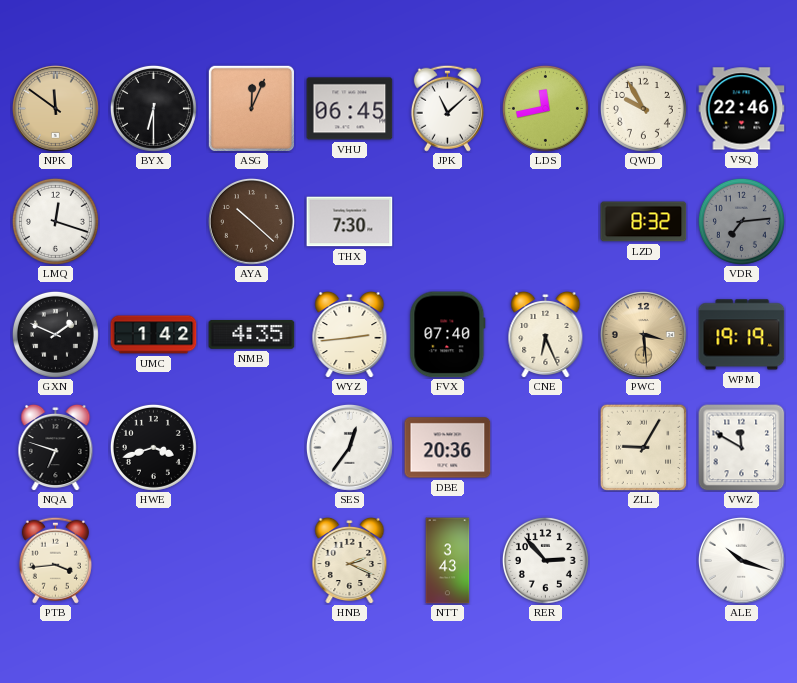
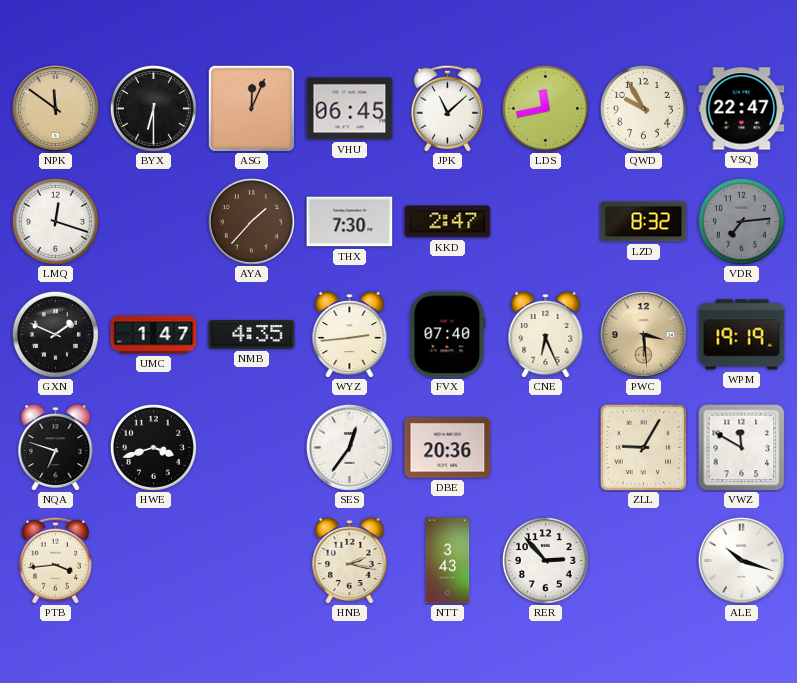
VSQ: 22:46 -> 22:47 (742, 109)
AYA: 10:22 -> 1:37 (251, 221)
KKD: none -> 2:47 (448, 222)
UMC: 1:42 -> 1:47 (154, 335)
HNB: 2:19 -> 2:17 (350, 560)
